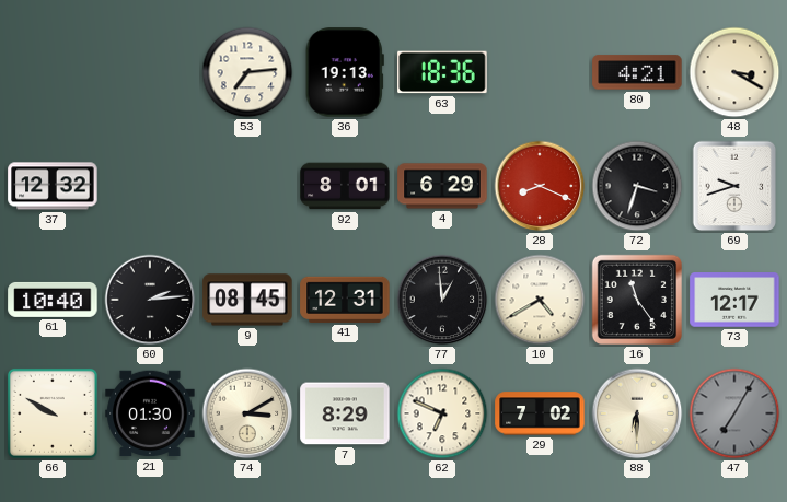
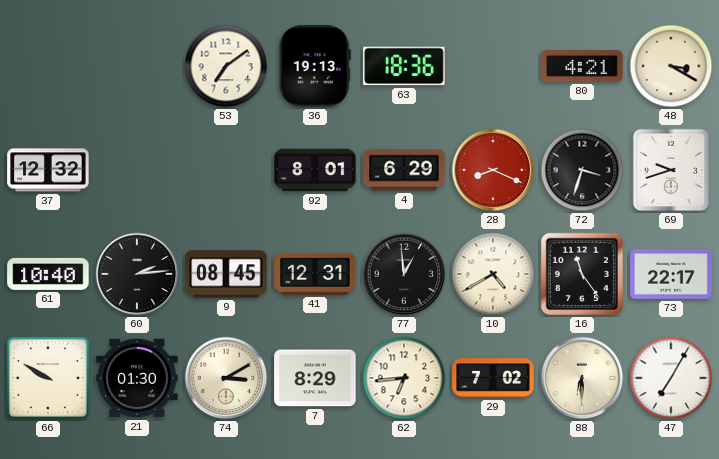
53: 7:14 -> 7:09 (226, 66)
73: 12:17 -> 22:17 (671, 274)
62: 6:49 -> 6:44 (404, 378)
47 dial: grey -> white (671, 378)
